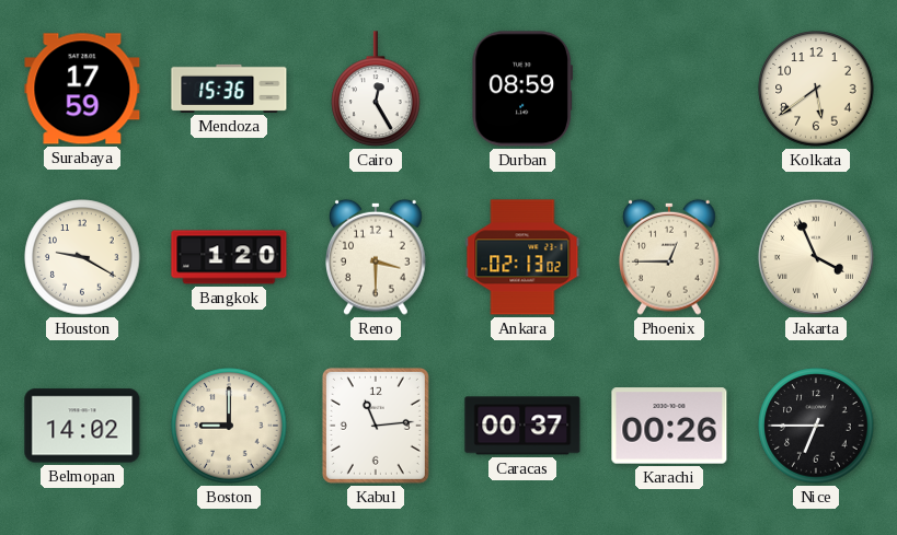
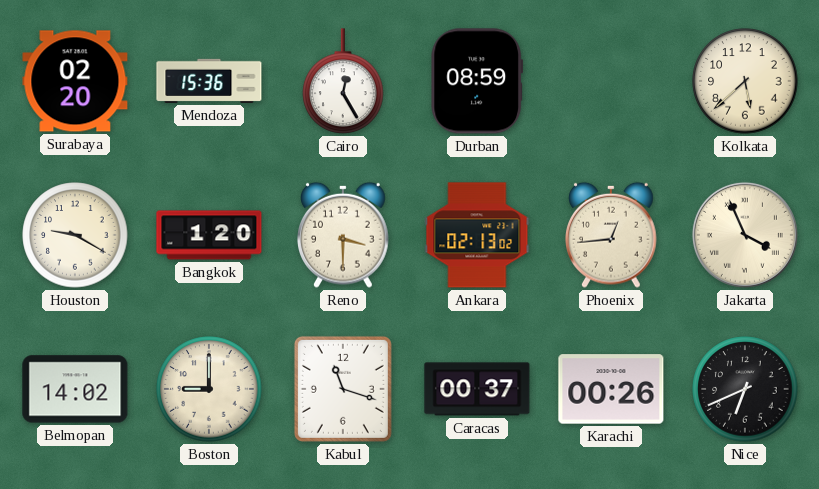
Surabaya: 17:59 -> 02:20 (75, 81)
Kolkata: 5:39 -> 5:38 (745, 81)
Phoenix: 12:45 -> 12:44 (612, 235)
Kabul: 11:14 -> 11:18 (343, 389)
Nice: 6:45 -> 6:41 (745, 389)
